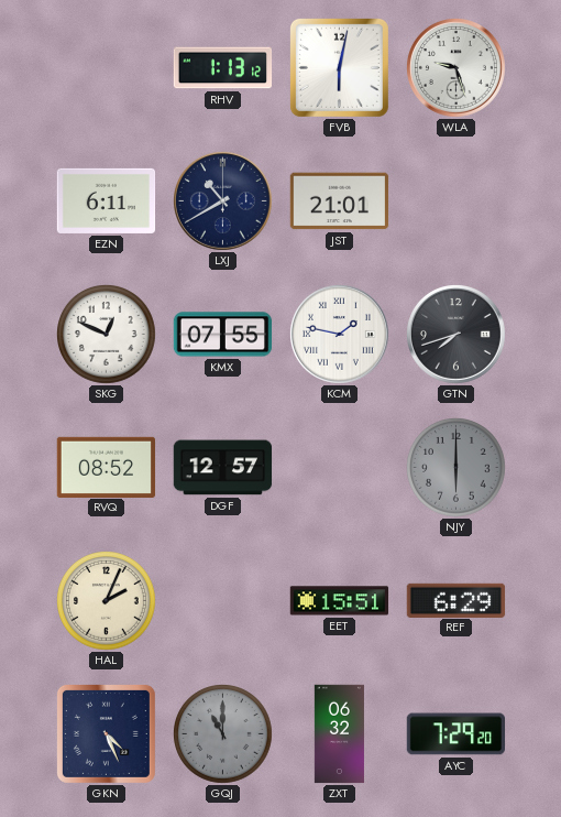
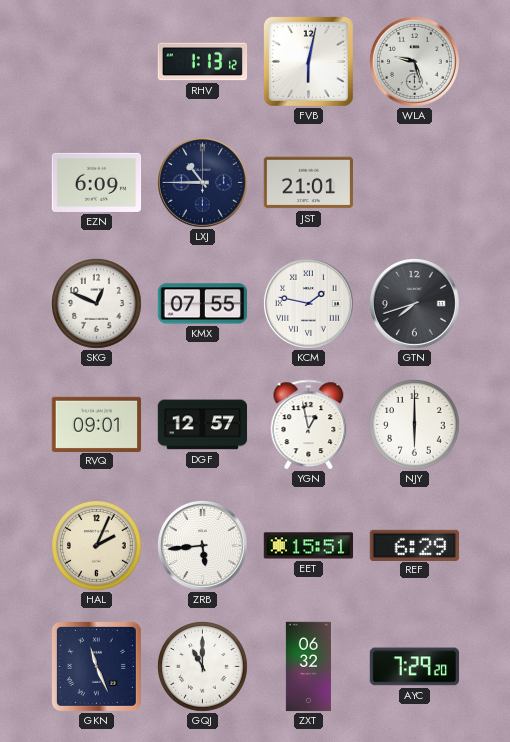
EZN: 6:11 -> 6:09 (97, 182)
LXJ: 10:40 -> 10:45 (203, 183)
RVQ: 08:52 -> 09:01 (97, 424)
YGN: none -> 12:58 (309, 425)
NJY dial: grey -> white (415, 425)
ZRB: none -> 5:44 (203, 546)
GKN: 4:26 -> 11:26 (96, 666)
GQJ dial: grey -> white (203, 667)
